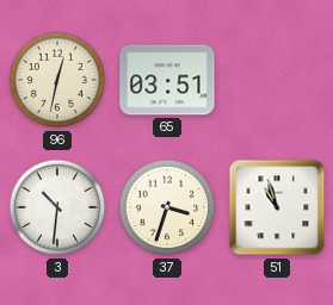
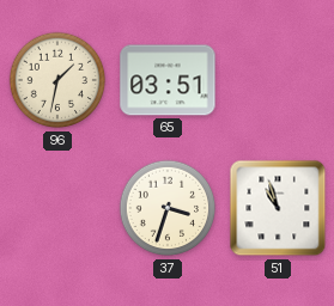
96: 12:32 -> 1:32 (57, 80)
3: 10:31 -> none (57, 207)
